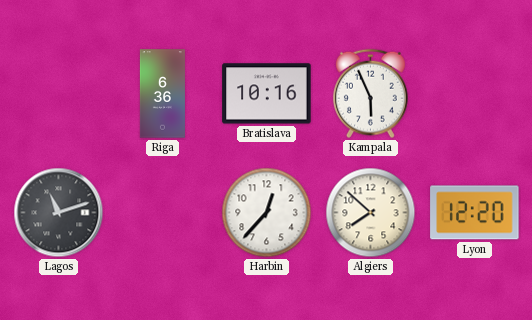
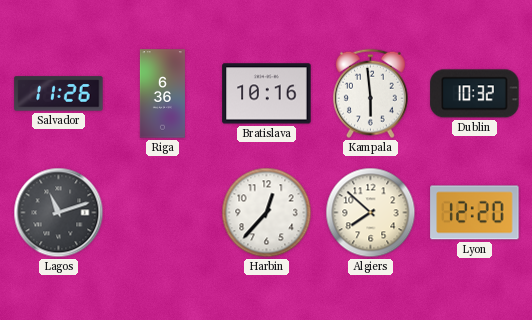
Salvador: none -> 11:26 (59, 94)
Kampala: 5:56 -> 5:59 (370, 94)
Dublin: none -> 10:32 (475, 94)
